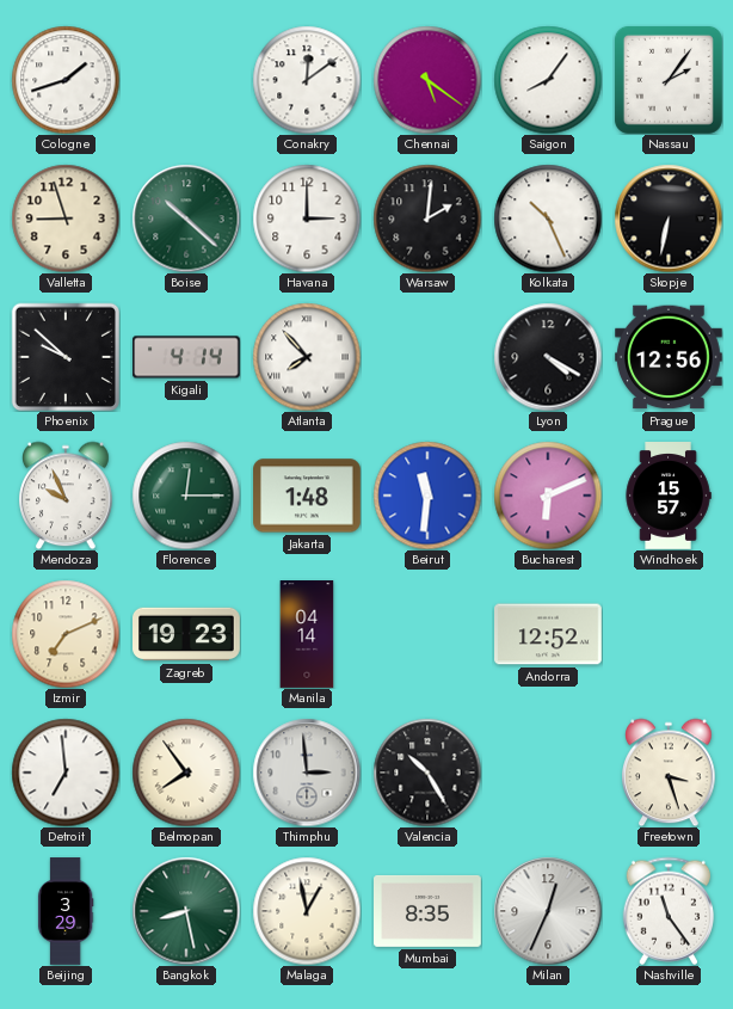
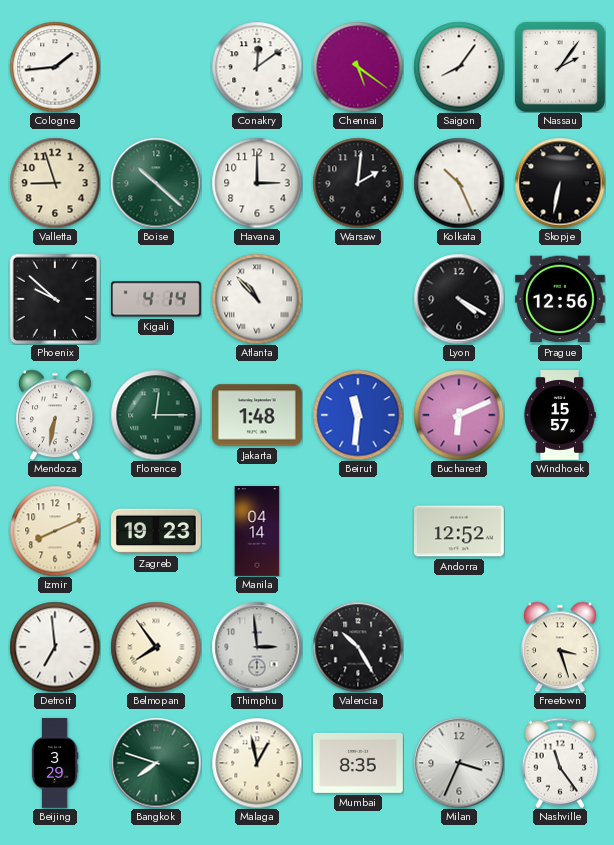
Cologne: 1:42 -> 1:44 (55, 67)
Atlanta: 7:53 -> 10:53 (257, 299)
Mendoza: 9:56 -> 6:32 (55, 415)
Izmir: 7:11 -> 8:11 (55, 531)
Bangkok: 8:28 -> 7:48 (156, 763)
Milan: 12:34 -> 3:34 (459, 763)
